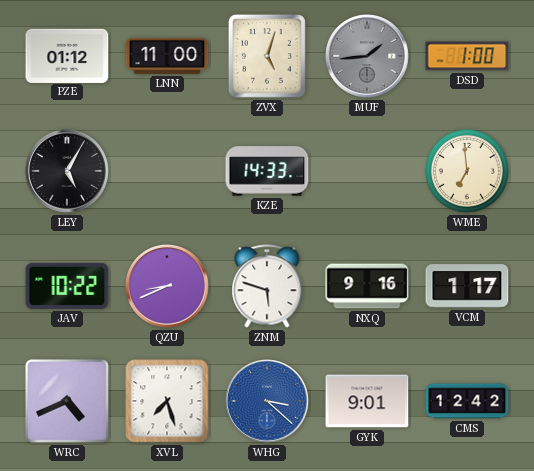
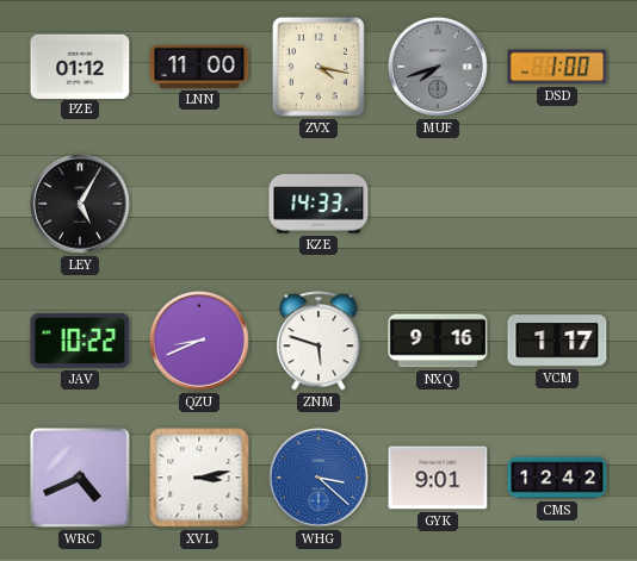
ZVX: 5:03 -> 4:17 (318, 67)
MUF: 1:44 -> 7:42 (439, 68)
WME: 6:59 -> none (467, 171)
XVL: 7:27 -> 3:13 (199, 478)
